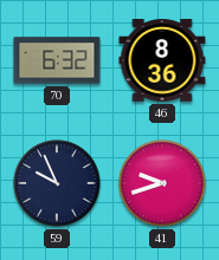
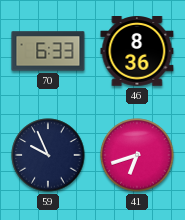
70: 6:32 -> 6:33 (48, 51)
41: 9:42 -> 6:42 (137, 155)
